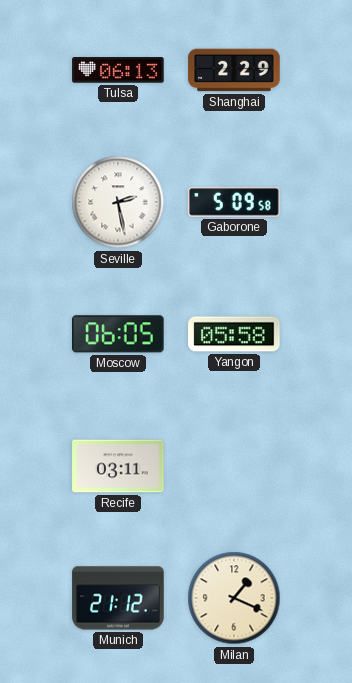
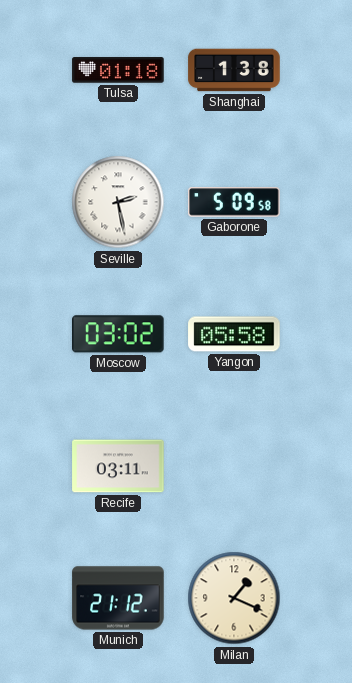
Tulsa: 06:13 -> 01:18 (118, 70)
Shanghai: 2:29 -> 1:38 (234, 70)
Moscow: 06:05 -> 03:02 (119, 334)
